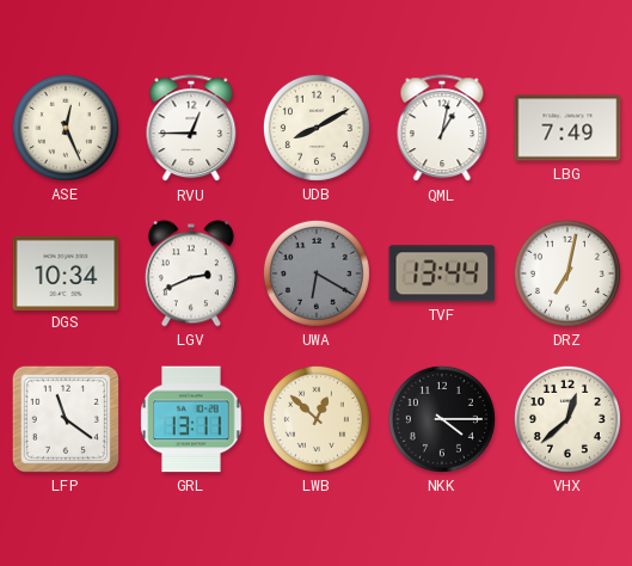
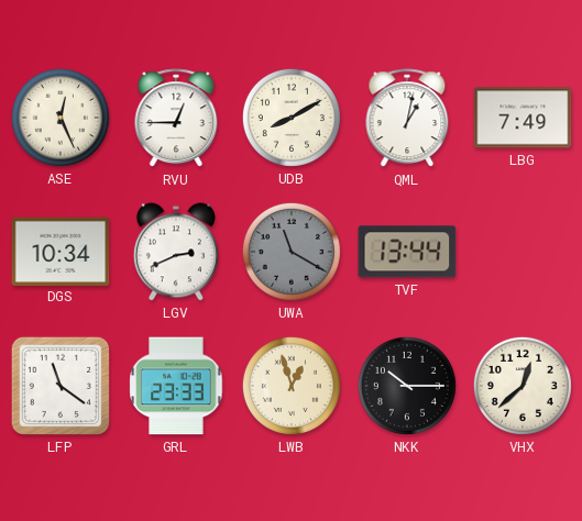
UWA: 6:20 -> 11:20 (292, 252)
DRZ: 7:02 -> none (567, 273)
GRL: 13:11 -> 23:33 (176, 386)
LWB: 12:52 -> 12:57 (292, 386)
NKK: 4:15 -> 10:15 (407, 386)
